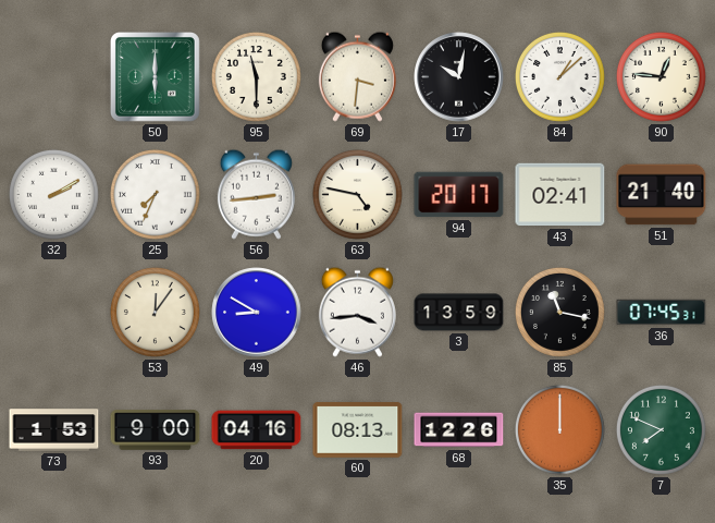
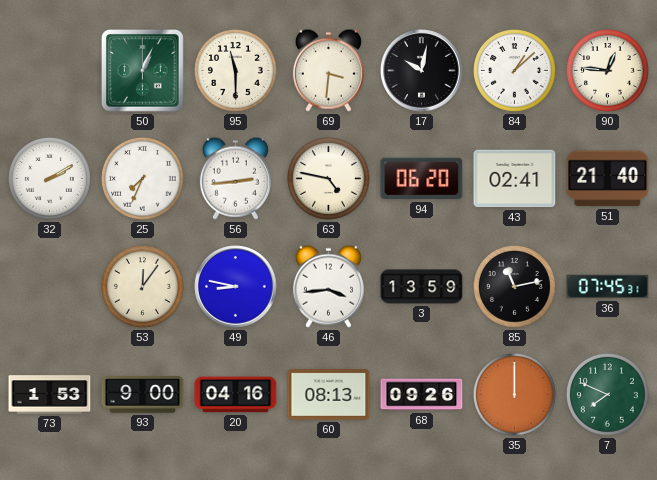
50: 6:00 -> 1:04 (143, 71)
94: 20:17 -> 06:20 (422, 179)
49: 8:50 -> 8:47 (236, 287)
85: 11:17 -> 11:13 (515, 287)
68: 12:26 -> 09:26 (422, 395)
